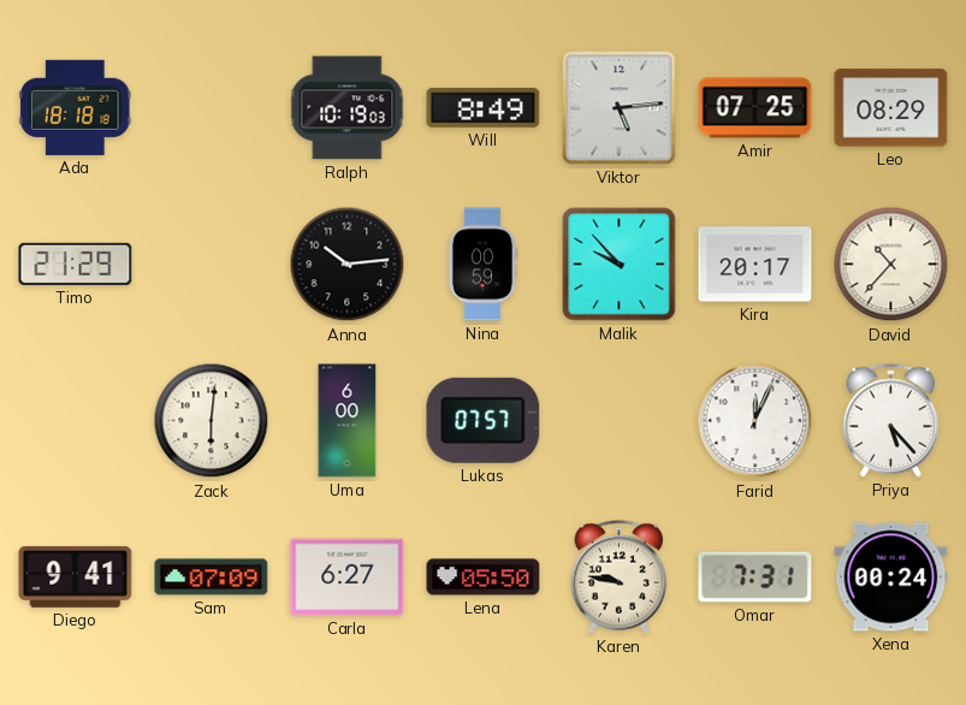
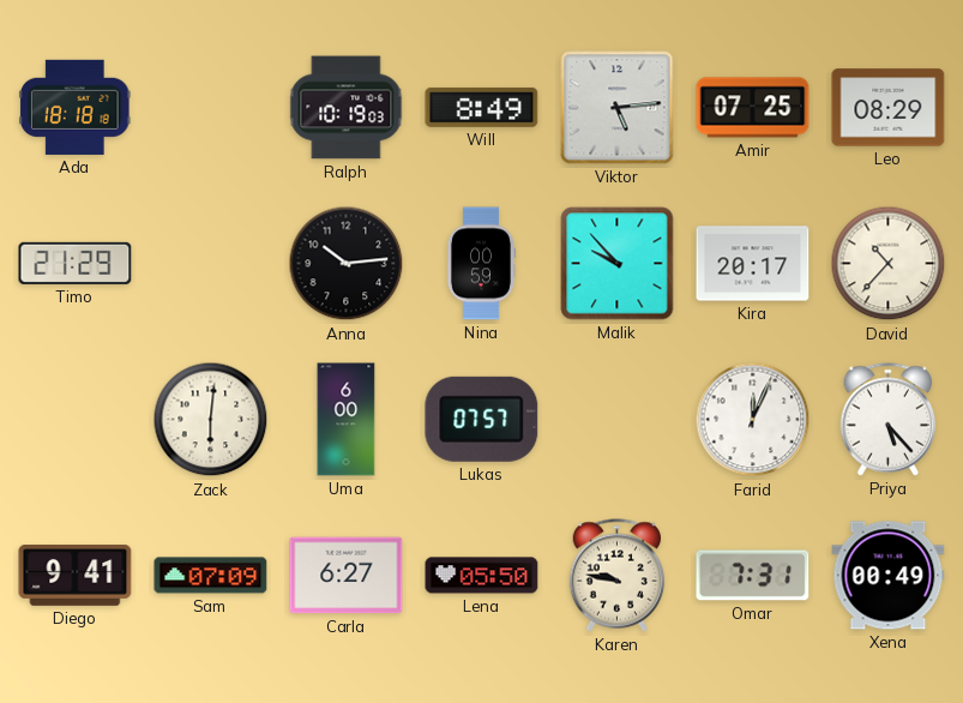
Xena: 00:24 -> 00:49 (889, 576)
